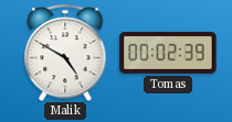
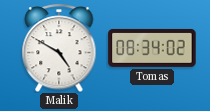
Tomas: 00:02 -> 08:34 (152, 48)
